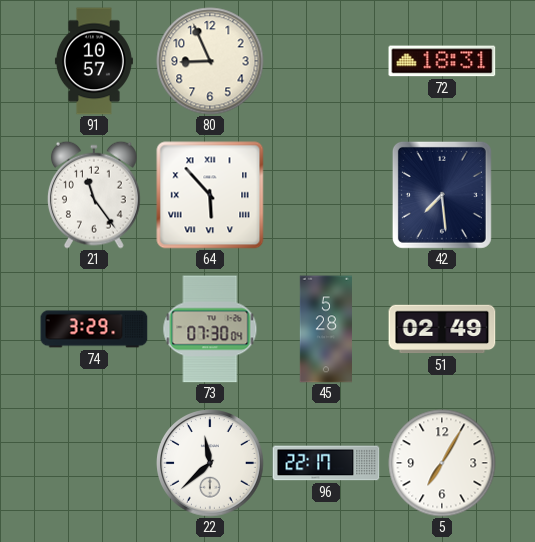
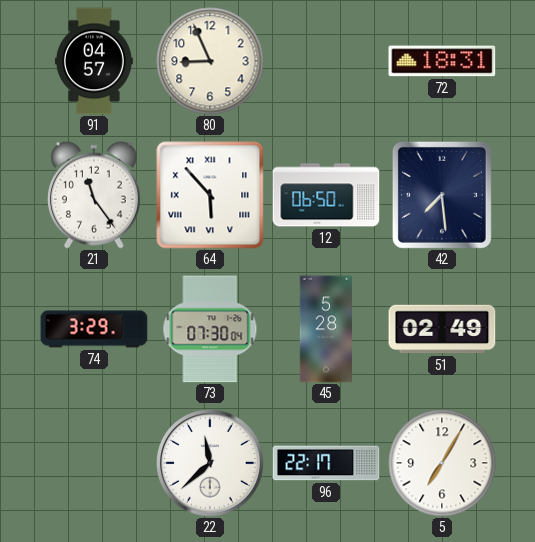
91: 10:57 -> 04:57 (94, 61)
12: none -> 06:50 (326, 195)
